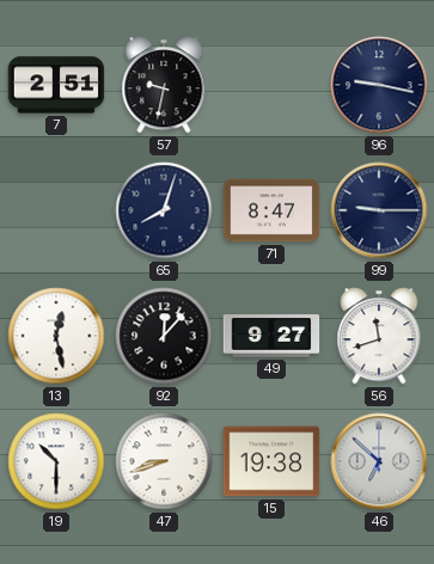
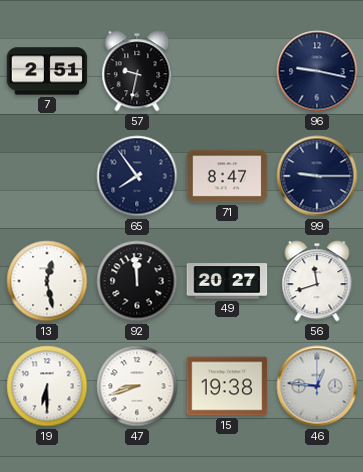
65: 8:03 -> 7:54 (137, 176)
92: 12:07 -> 11:59 (137, 281)
49: 9:27 -> 20:27 (227, 281)
19: 10:30 -> 6:30 (47, 386)
46: 6:52 -> 12:46 (317, 386)
